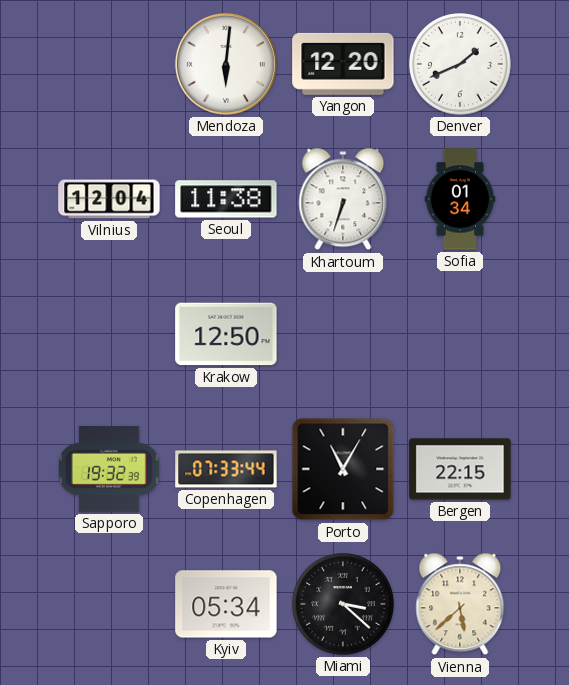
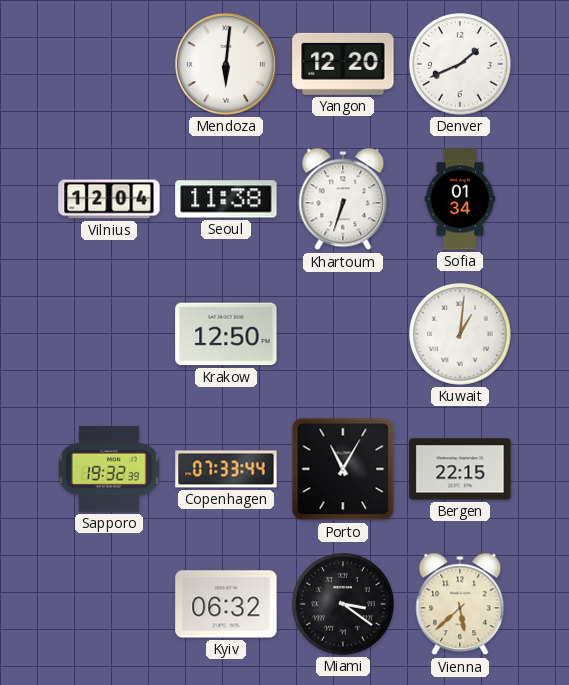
Kuwait: none -> 1:01 (461, 335)
Kyiv: 05:34 -> 06:32 (226, 604)
Miami: 3:22 -> 3:21 (344, 605)
